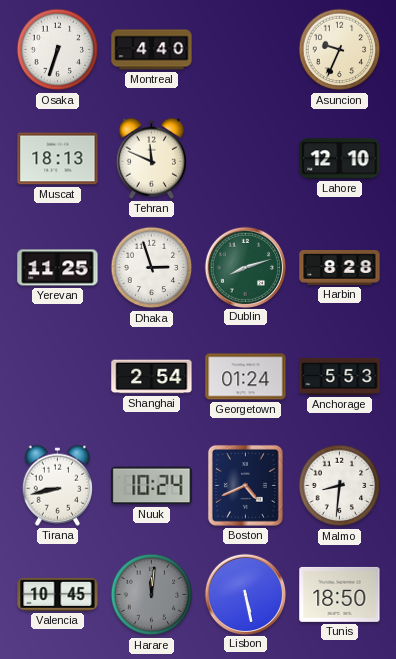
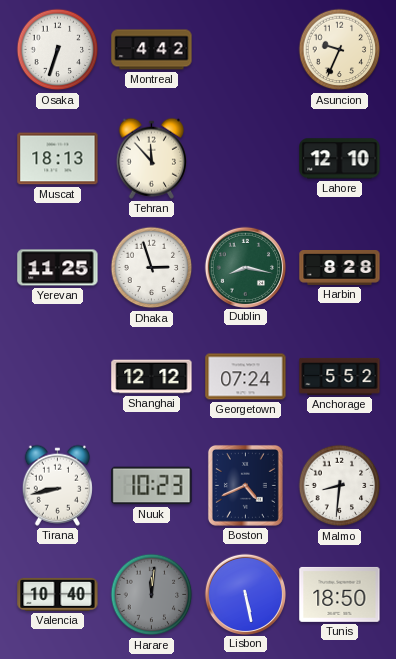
Montreal: 4:40 -> 4:42 (152, 50)
Tehran: 11:49 -> 11:53 (151, 158)
Dublin: 8:12 -> 8:17 (245, 267)
Shanghai: 2:54 -> 12:12 (152, 377)
Georgetown: 01:24 -> 07:24 (246, 377)
Anchorage: 5:53 -> 5:52 (340, 376)
Nuuk: 10:24 -> 10:23 (152, 486)
Valencia: 10:45 -> 10:40 (58, 594)
